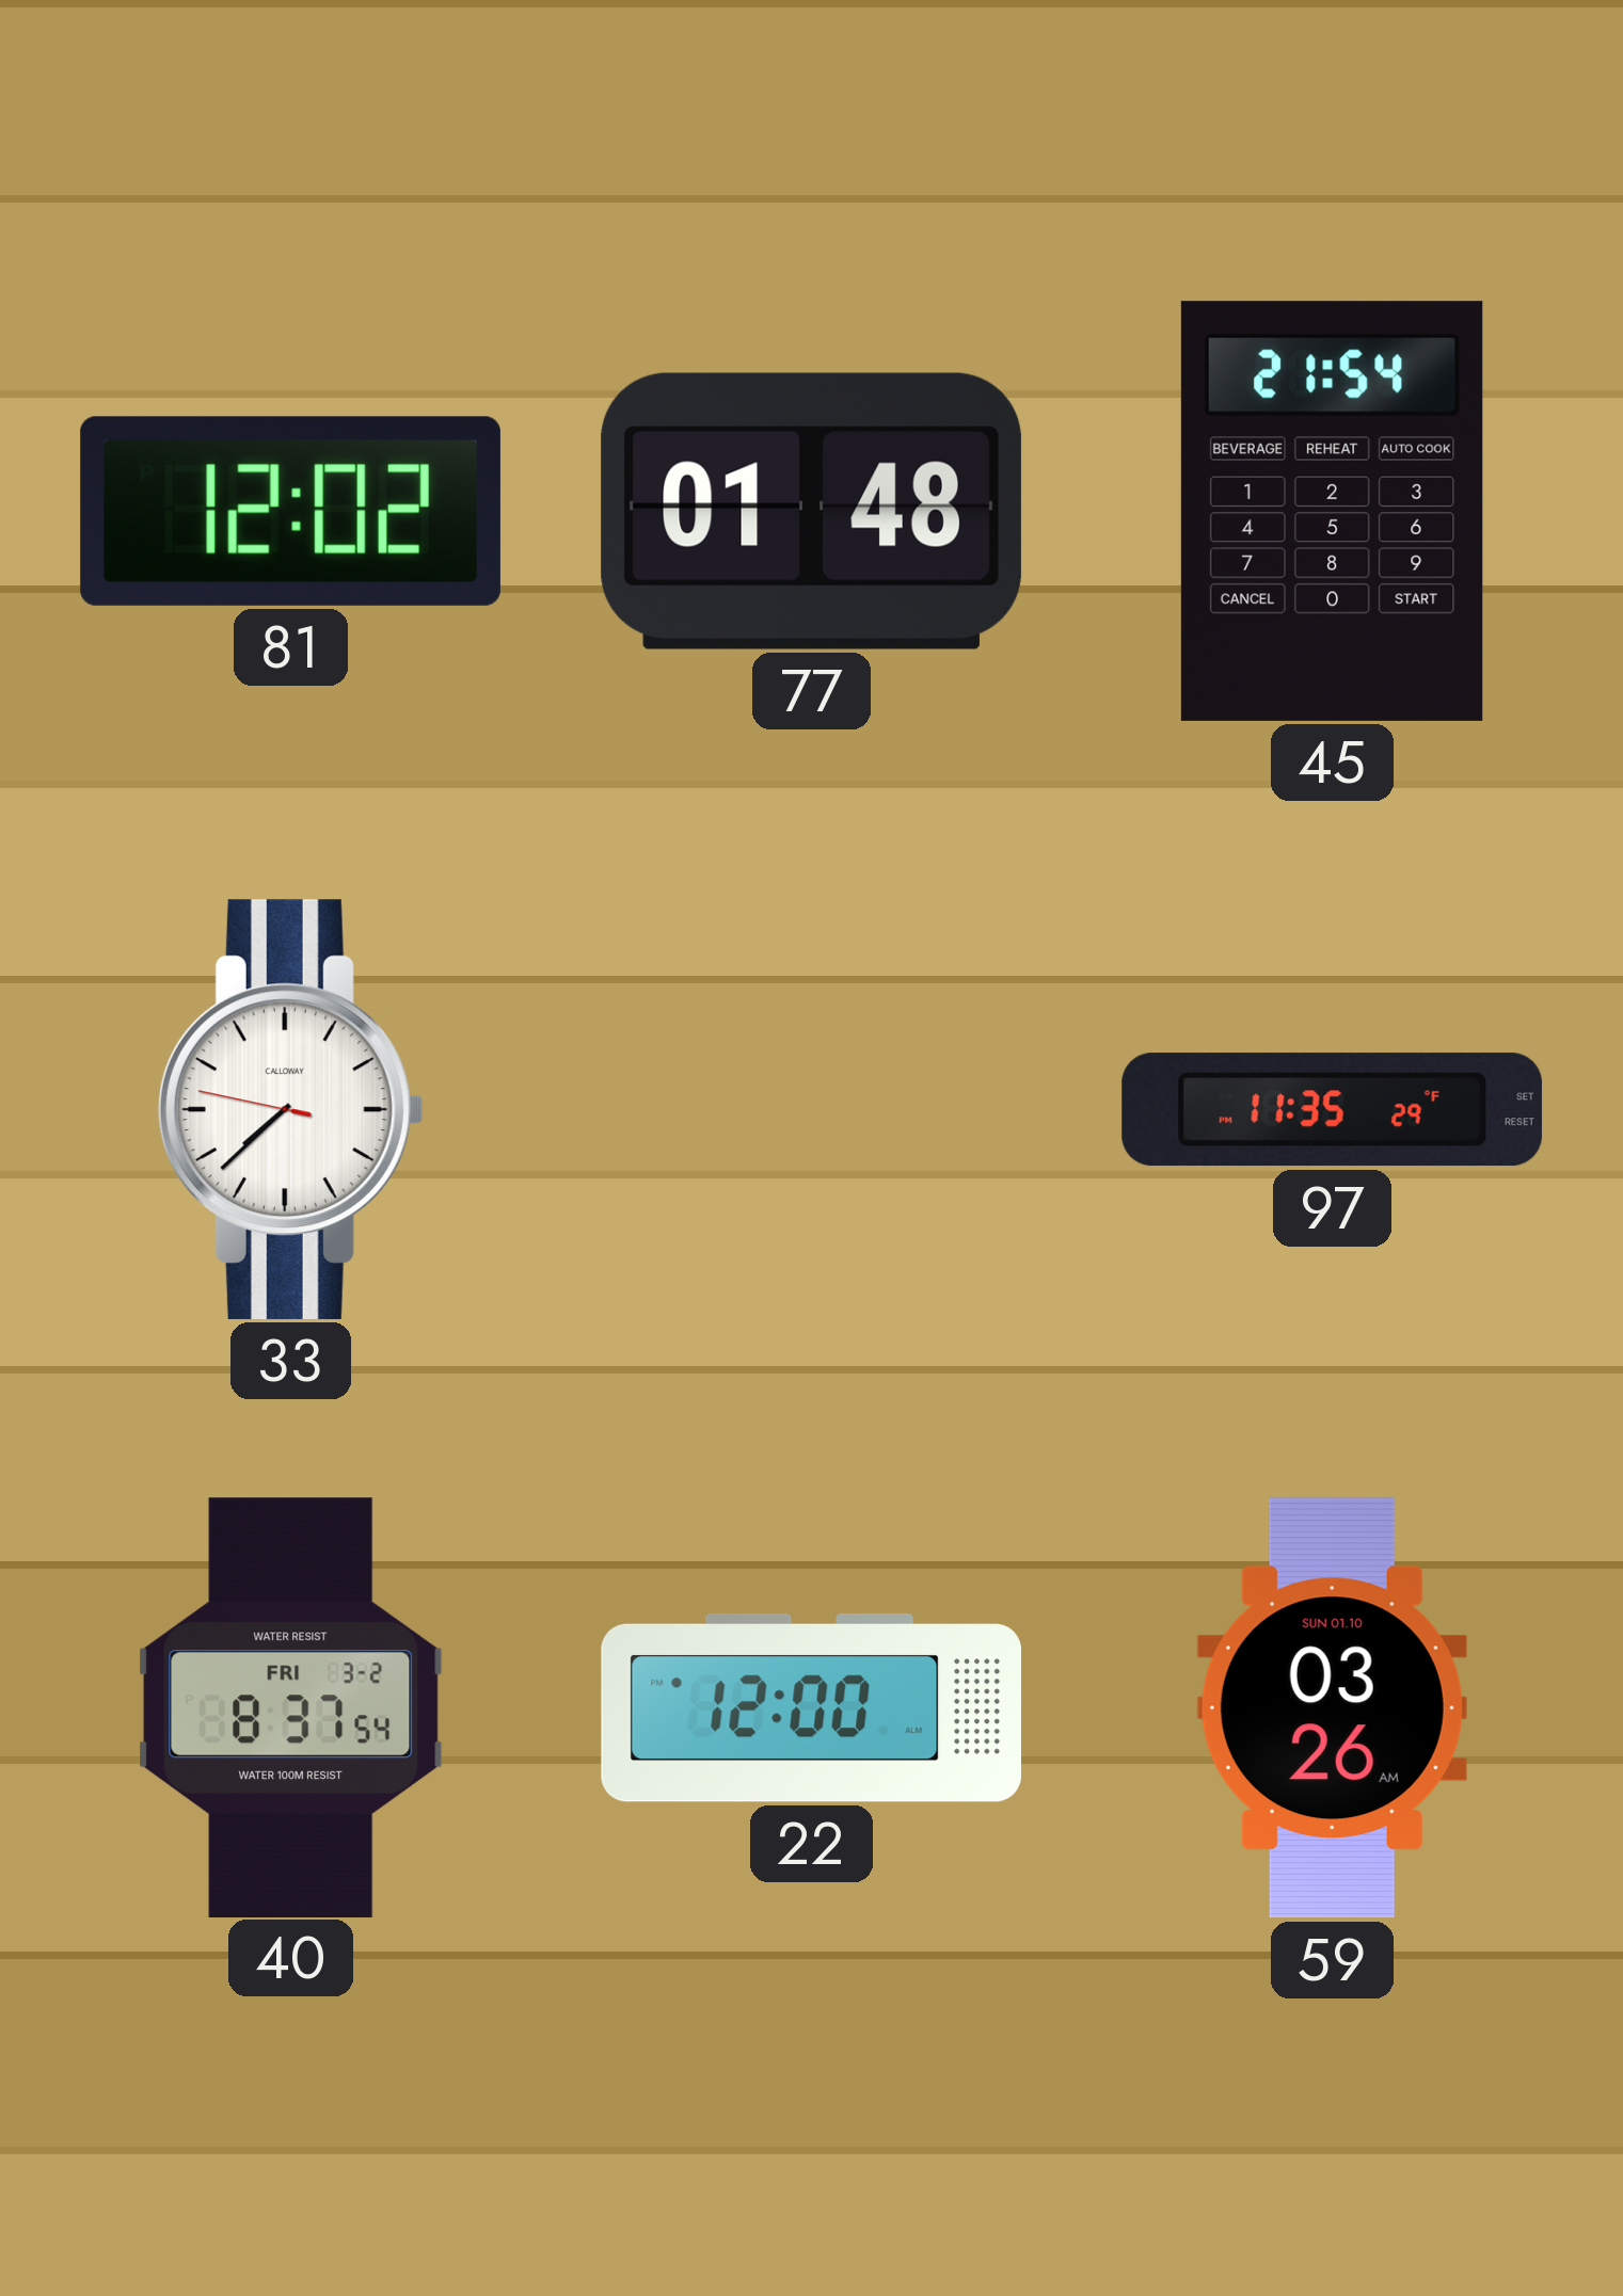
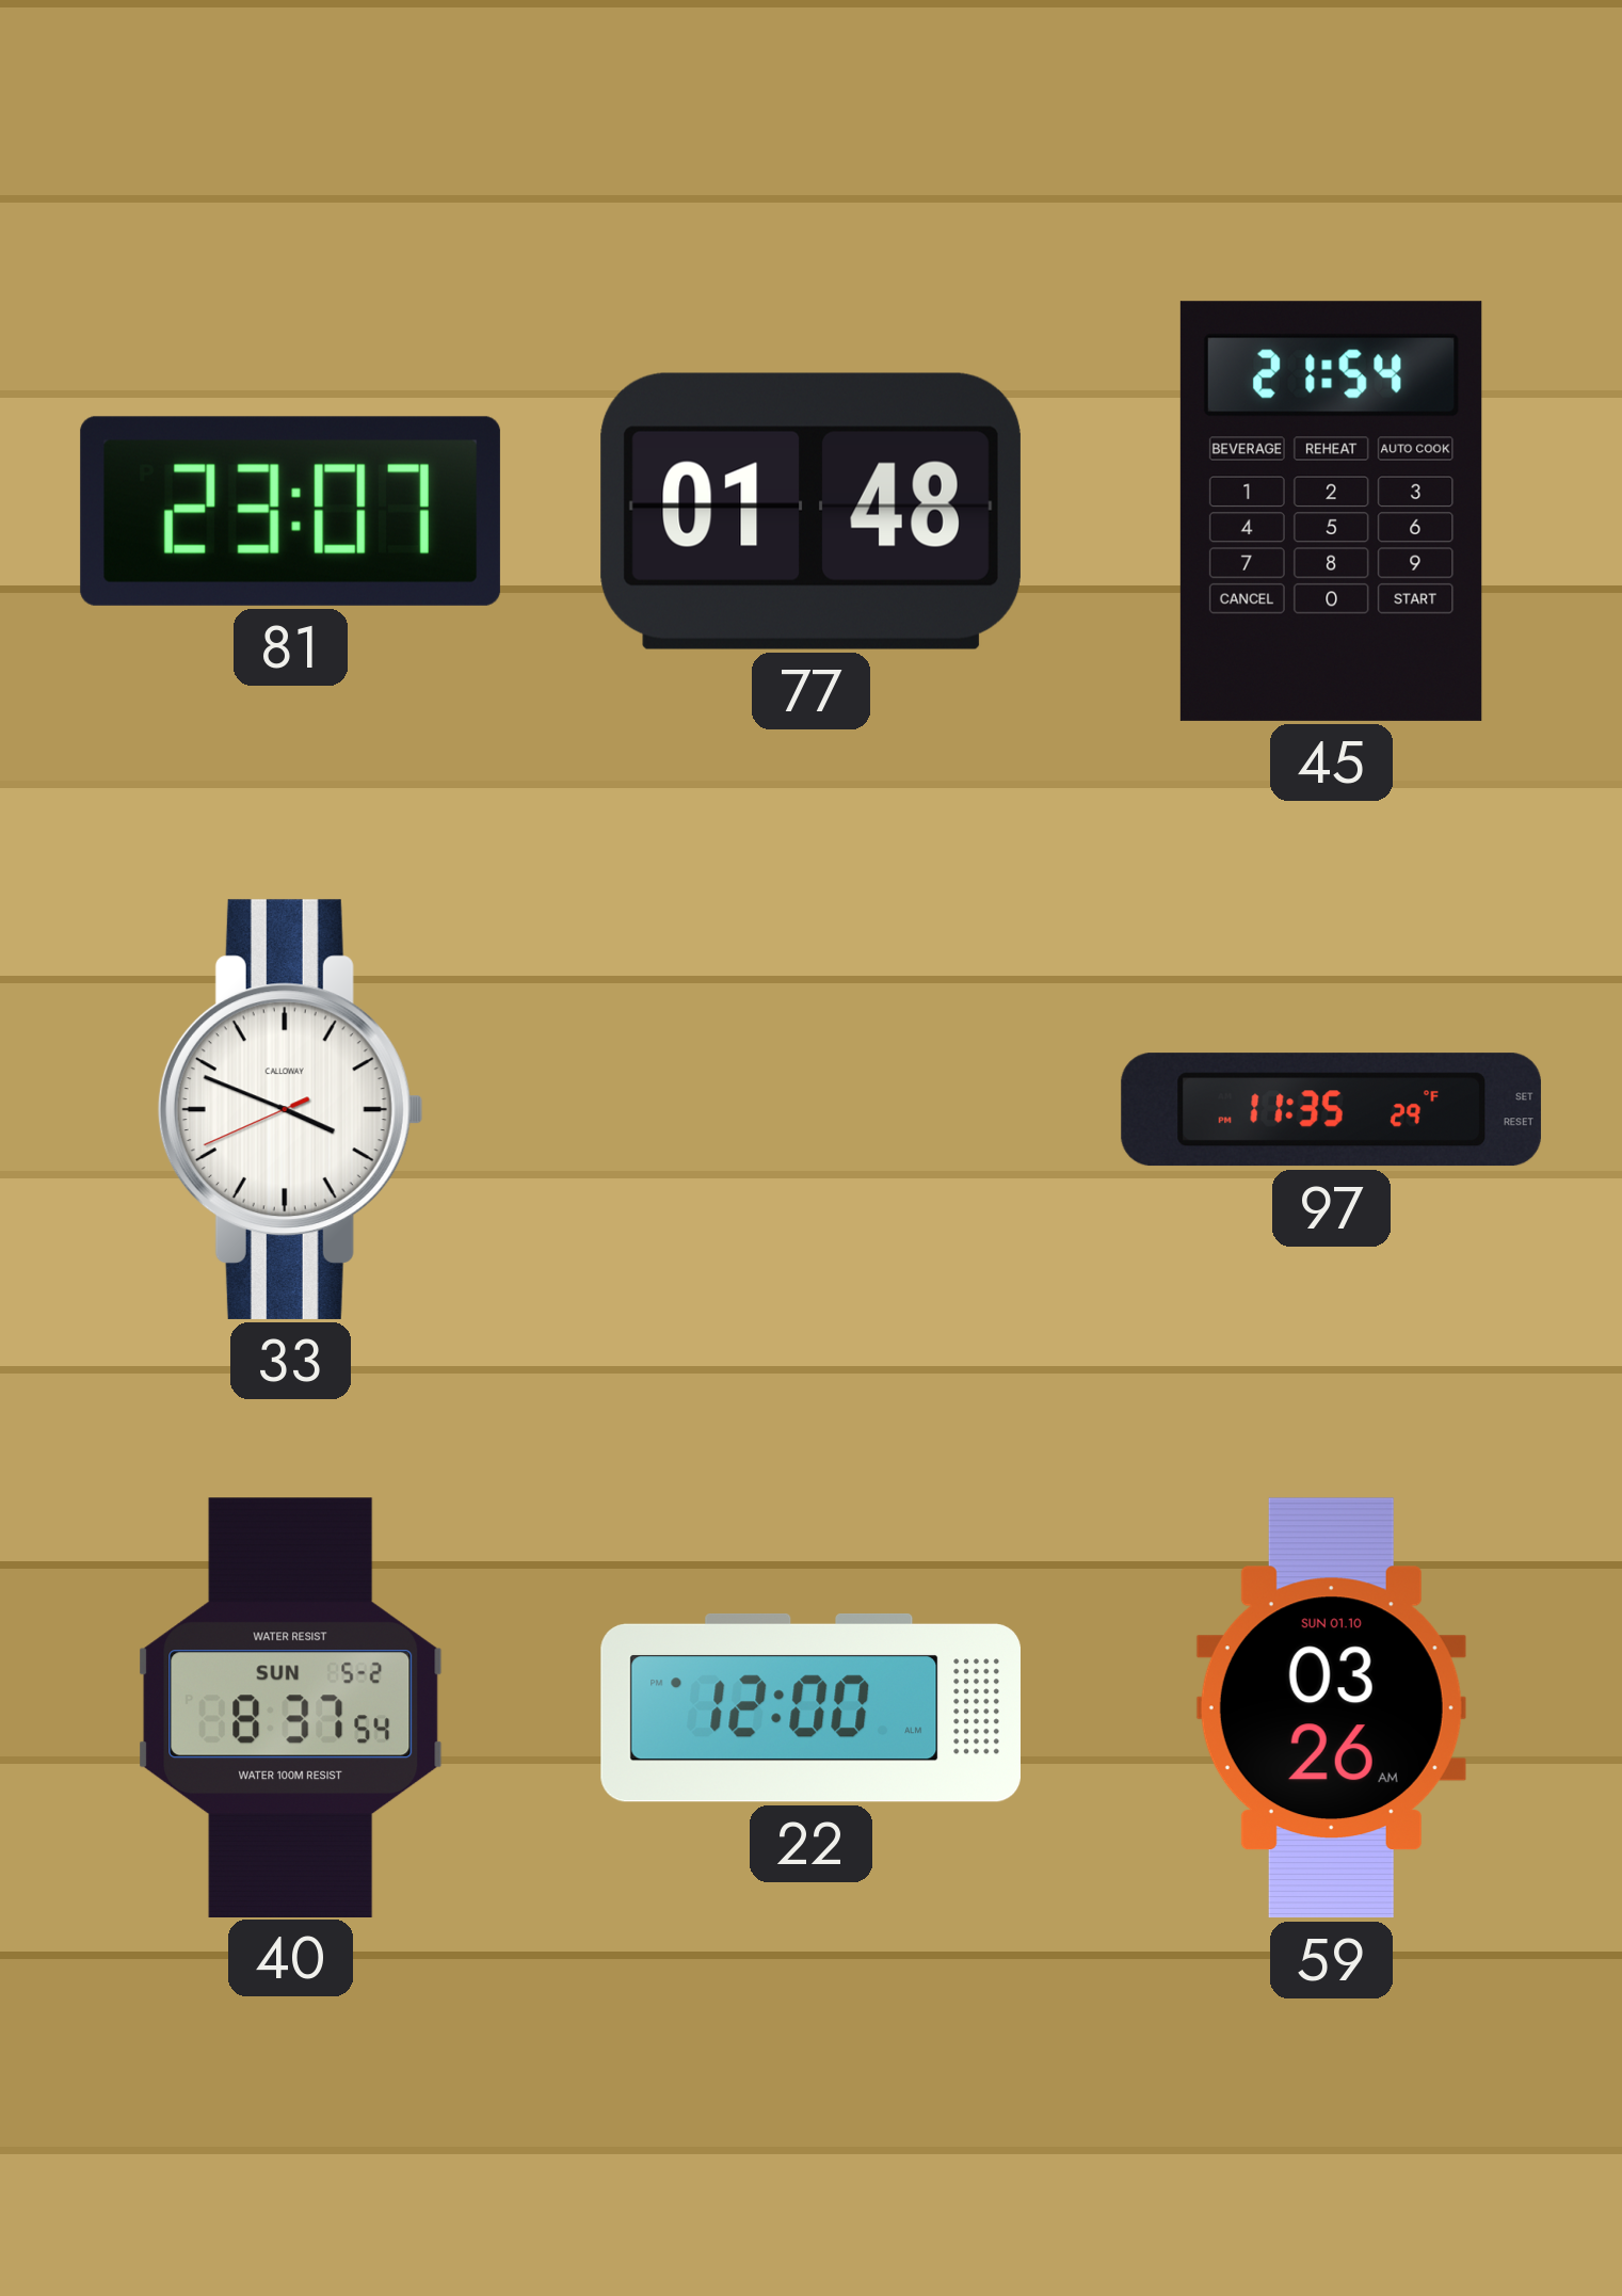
81: 12:02 -> 23:07 (290, 511)
33: 7:37 -> 3:48 (290, 1109)
40 date: FRI 3-2 -> SUN 5-2 (291, 1707)
